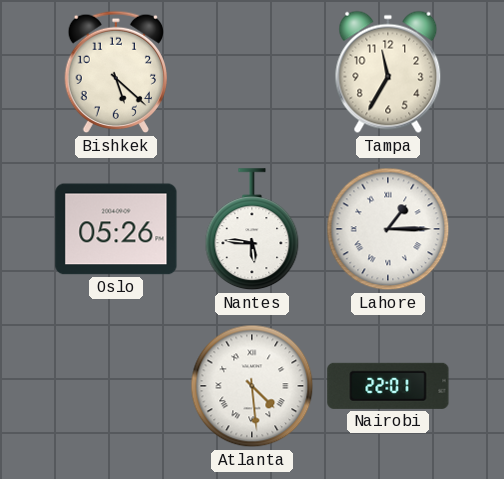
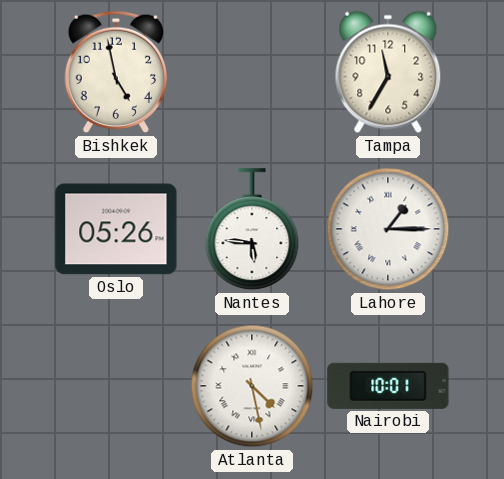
Bishkek: 5:22 -> 4:58 (115, 72)
Atlanta: 4:29 -> 4:28 (252, 386)
Nairobi: 22:01 -> 10:01 (388, 386)
